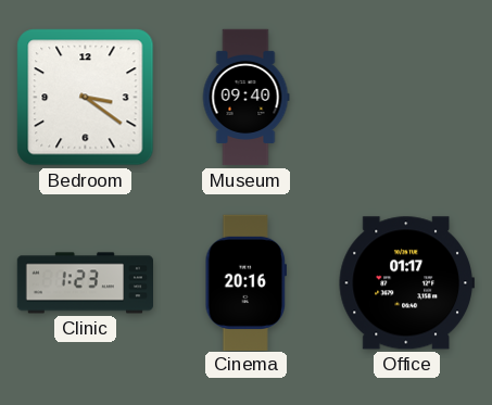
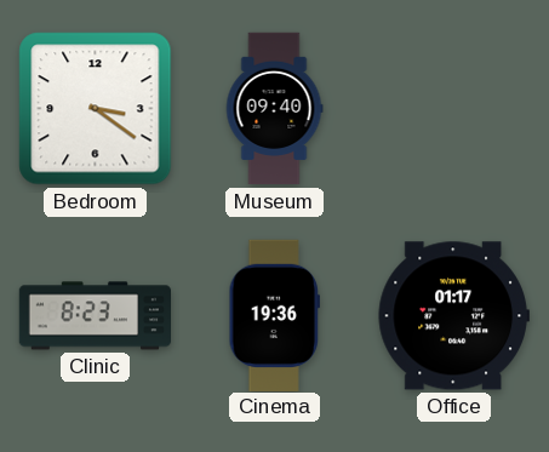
Clinic: 1:23 -> 8:23 (95, 316)
Cinema: 20:16 -> 19:36 (274, 315)
